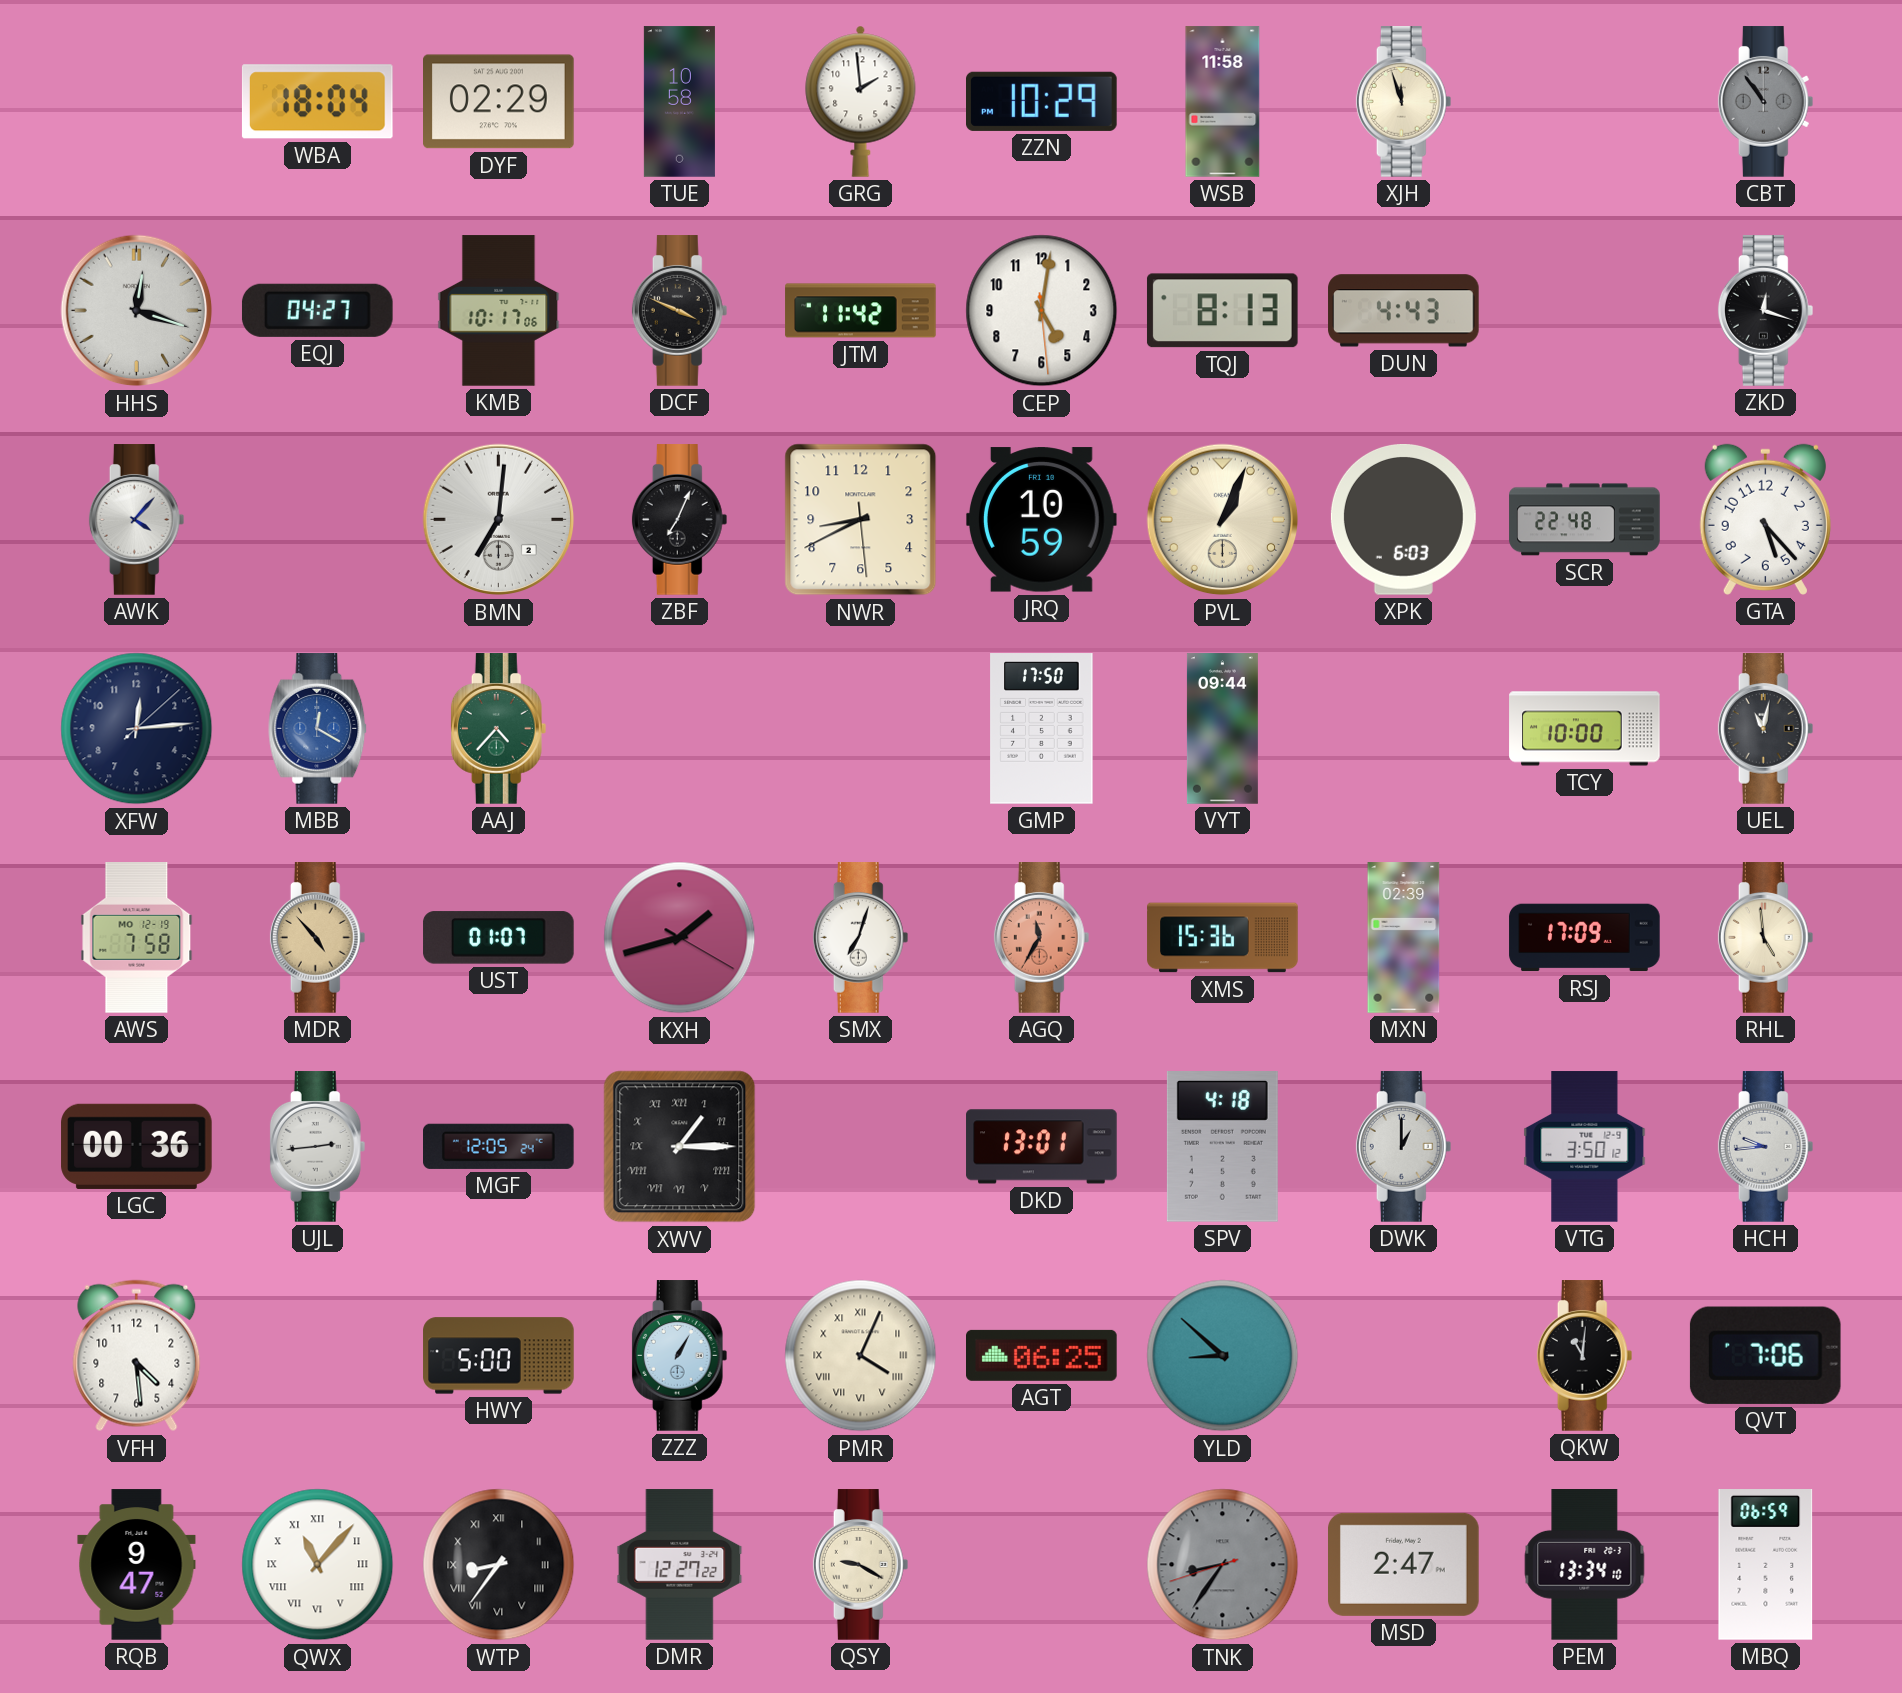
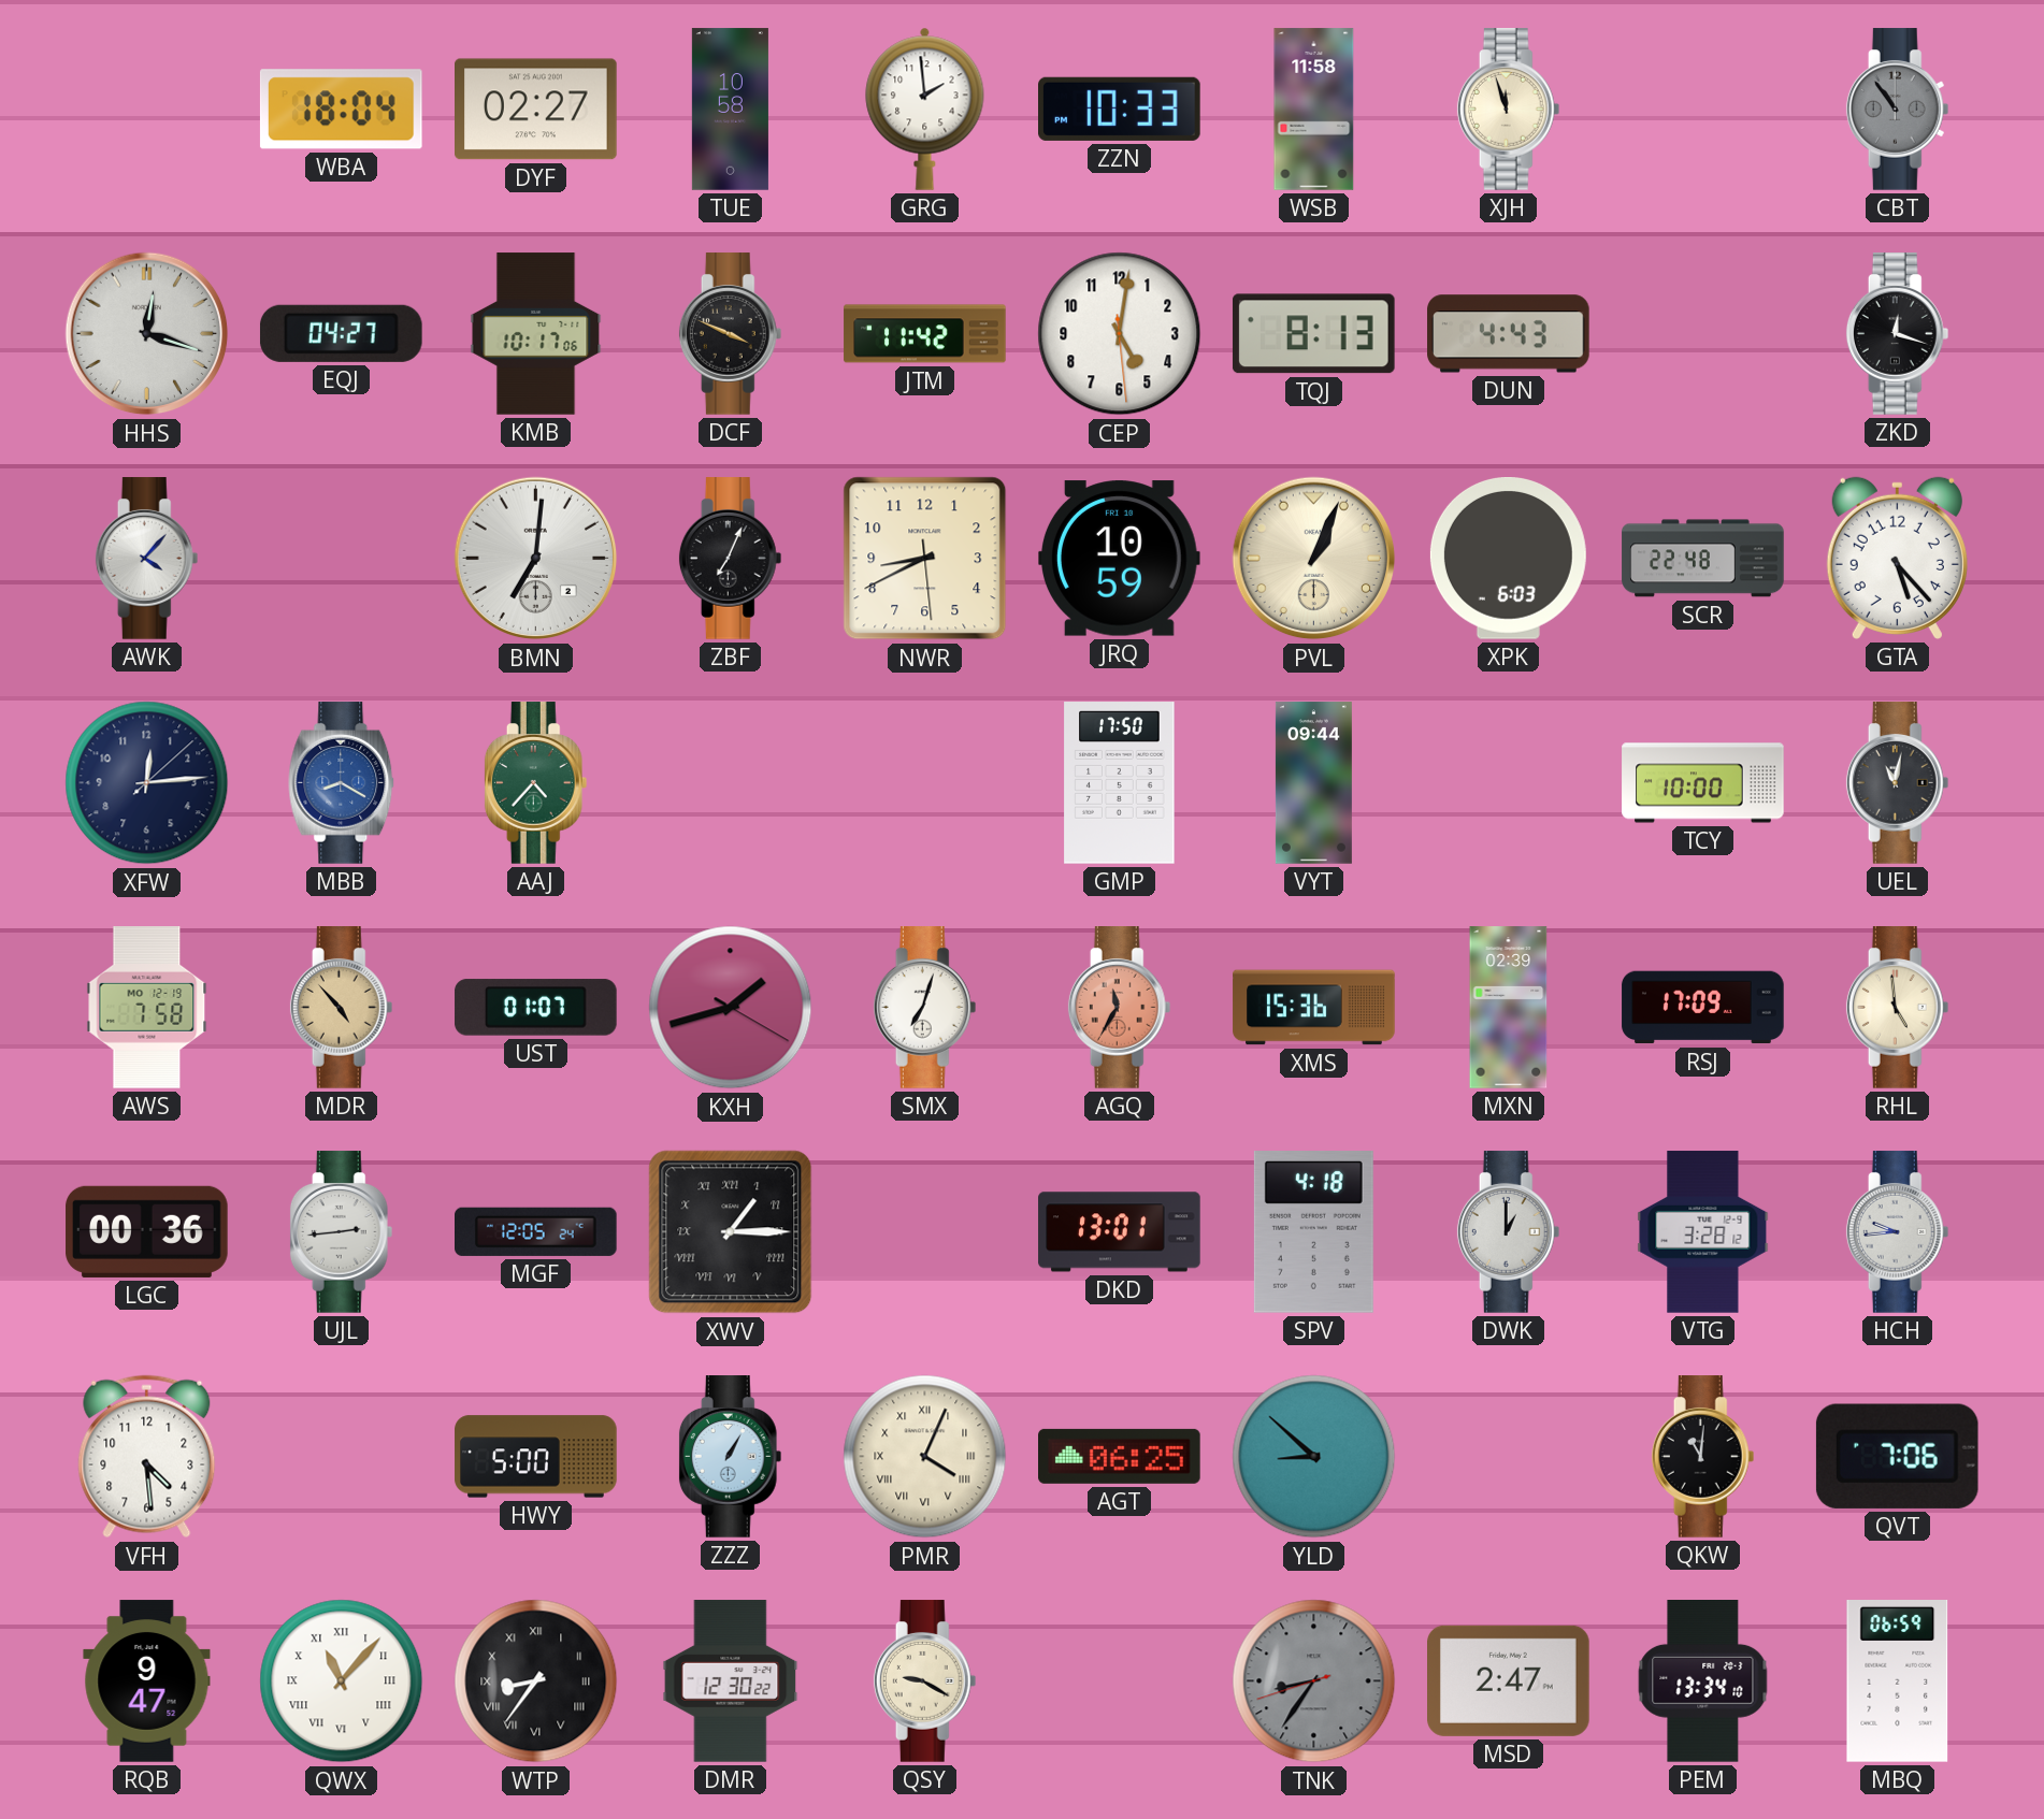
DYF: 02:29 -> 02:27 (536, 110)
ZZN: 10:29 -> 10:33 (1120, 109)
MBB: 12:20 -> 8:20 (342, 783)
VTG: 3:50 -> 3:28 (1703, 1232)
DMR: 12:27 -> 12:30 (731, 1681)
